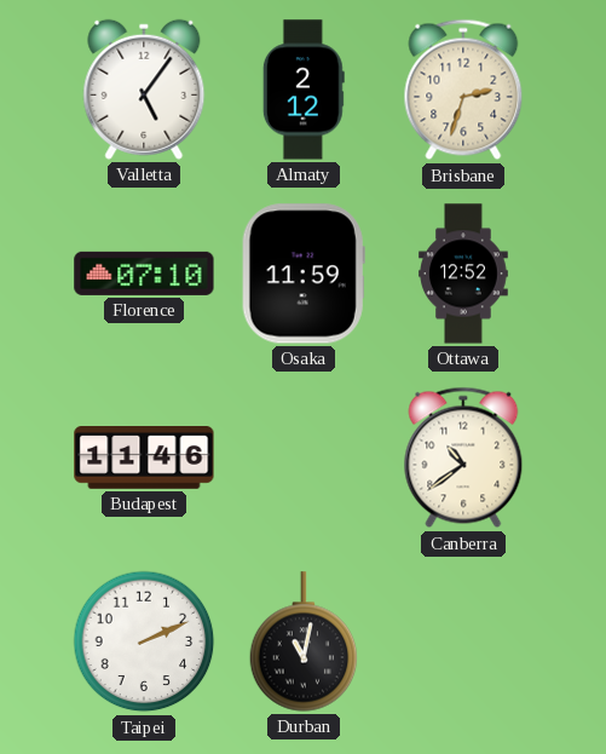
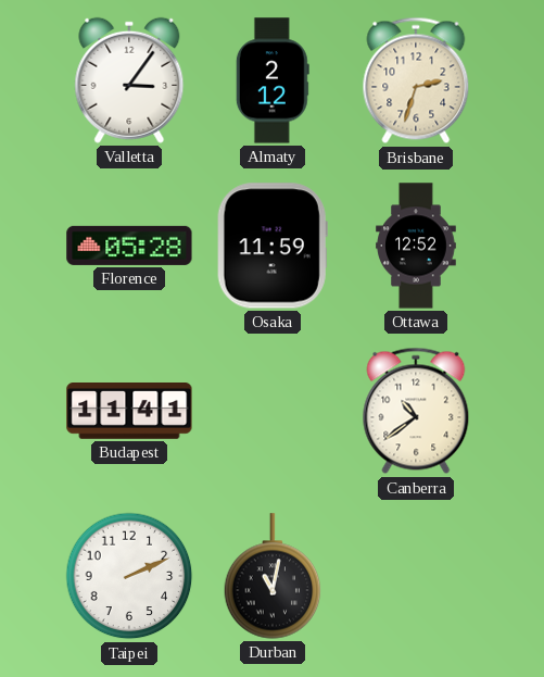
Valletta: 5:06 -> 3:06 (129, 80)
Florence: 07:10 -> 05:28 (129, 246)
Budapest: 11:46 -> 11:41 (129, 412)
